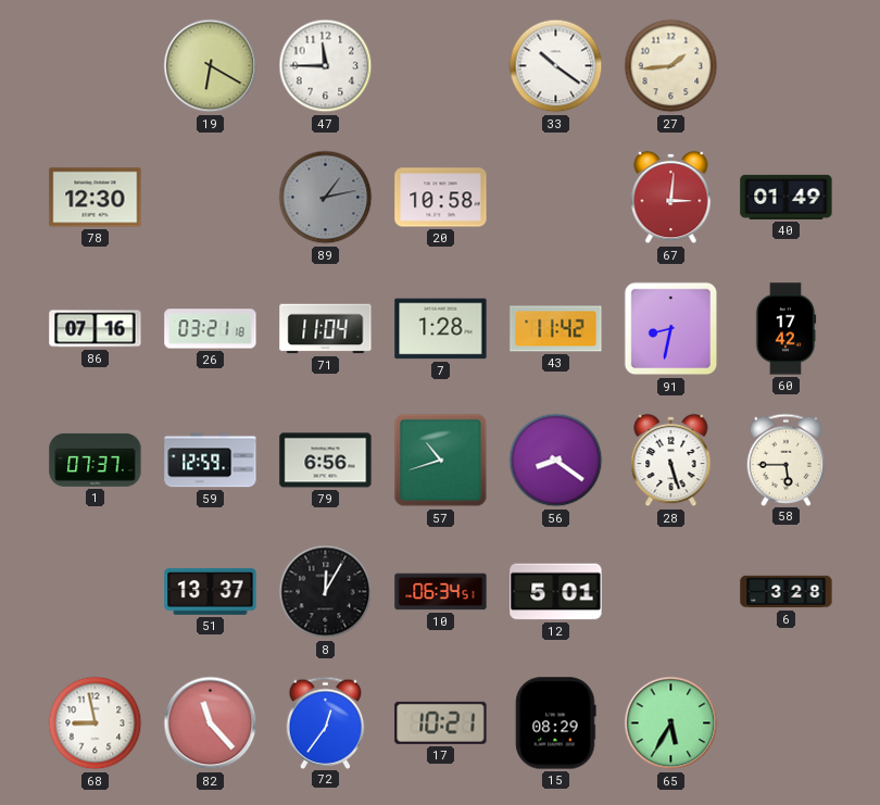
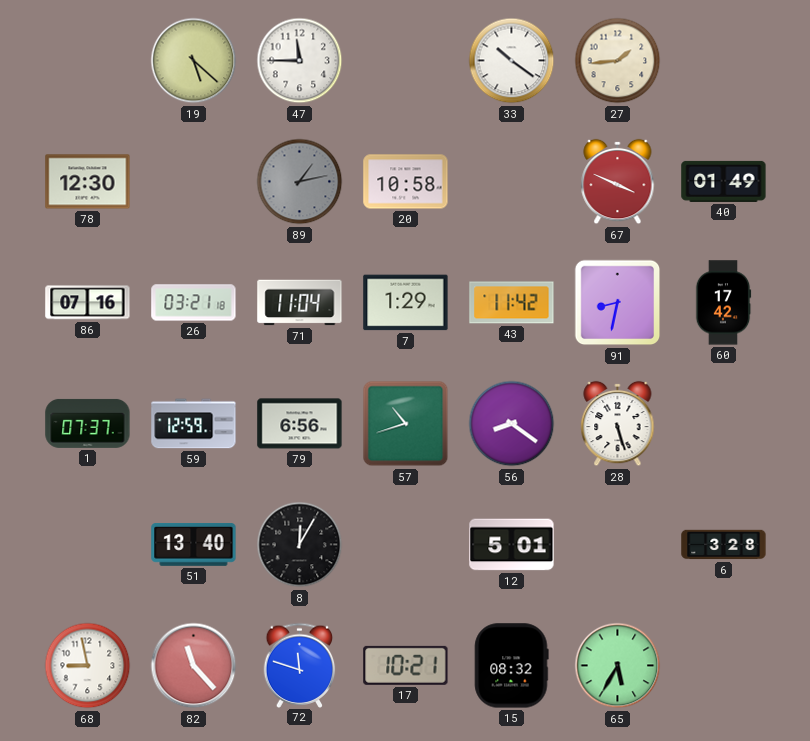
19: 6:20 -> 5:22 (194, 61)
67: 3:01 -> 3:49 (618, 182)
7: 1:28 -> 1:29 (406, 303)
58: 5:45 -> none (787, 460)
51: 13:37 -> 13:40 (194, 545)
10: 06:34 -> none (441, 592)
72: 12:36 -> 11:48 (300, 665)
15: 08:29 -> 08:32 (512, 666)
